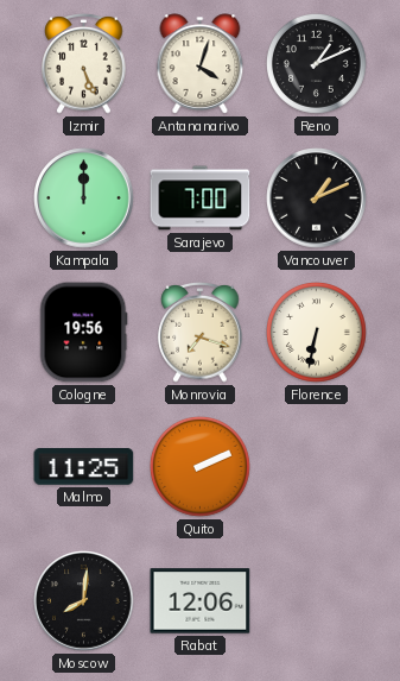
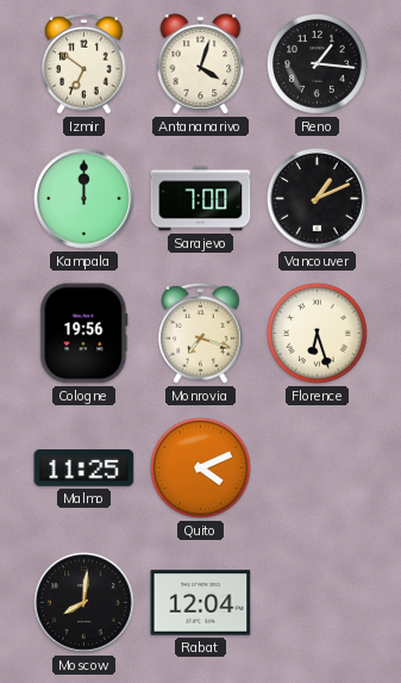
Izmir: 5:26 -> 6:51 (84, 64)
Reno: 1:11 -> 1:16 (318, 64)
Florence: 6:32 -> 6:27 (318, 334)
Quito: 2:11 -> 4:11 (201, 468)
Rabat: 12:06 -> 12:04 (201, 603)
